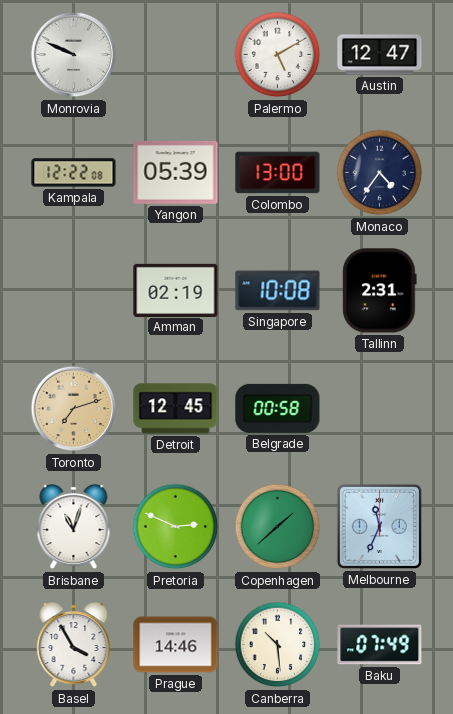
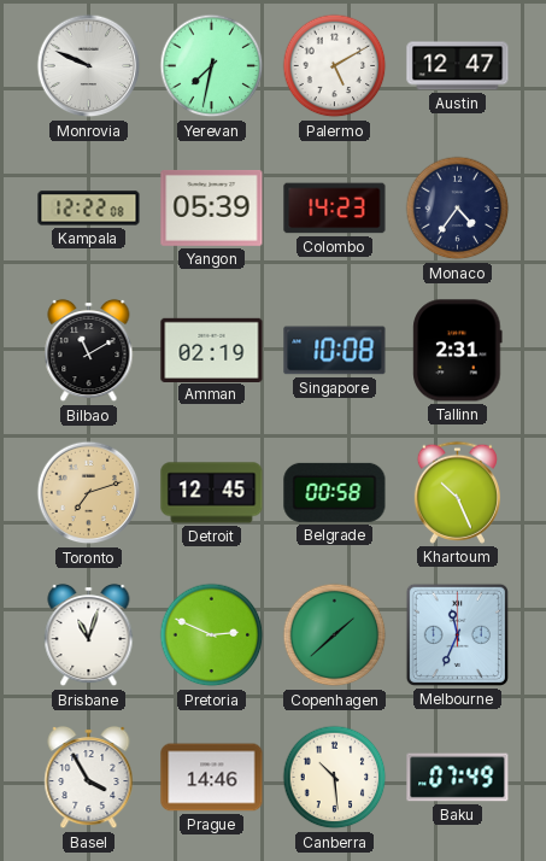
Yerevan: none -> 7:32 (212, 66)
Colombo: 13:00 -> 14:23 (335, 209)
Bilbao: none -> 11:10 (89, 351)
Khartoum: none -> 10:26 (457, 492)
